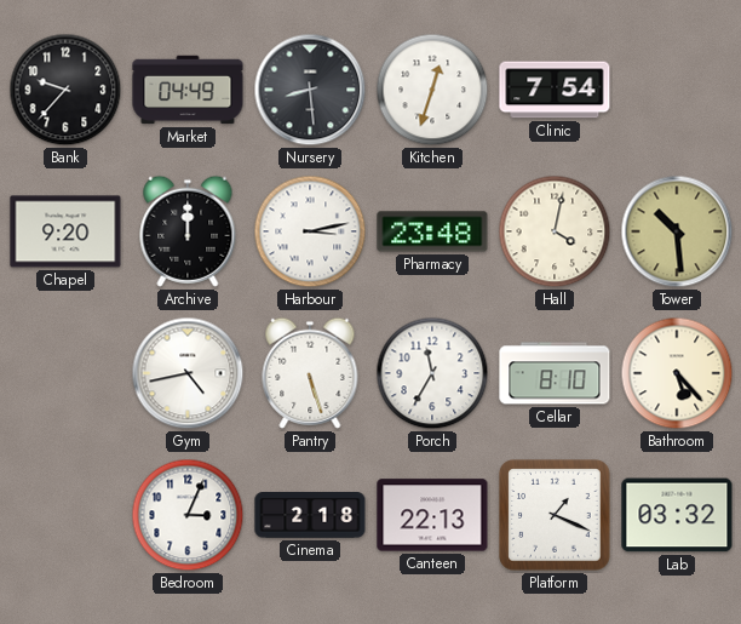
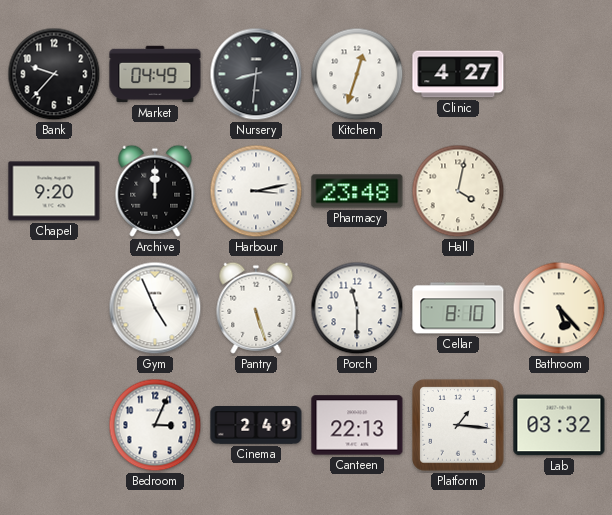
Nursery: 8:29 -> 8:31 (256, 74)
Clinic: 7:54 -> 4:27 (458, 74)
Tower: 10:29 -> none (677, 231)
Gym: 4:43 -> 4:56 (155, 308)
Porch: 11:35 -> 11:30 (357, 308)
Cinema: 2:18 -> 2:49 (256, 425)
Platform: 1:19 -> 1:16 (458, 425)
